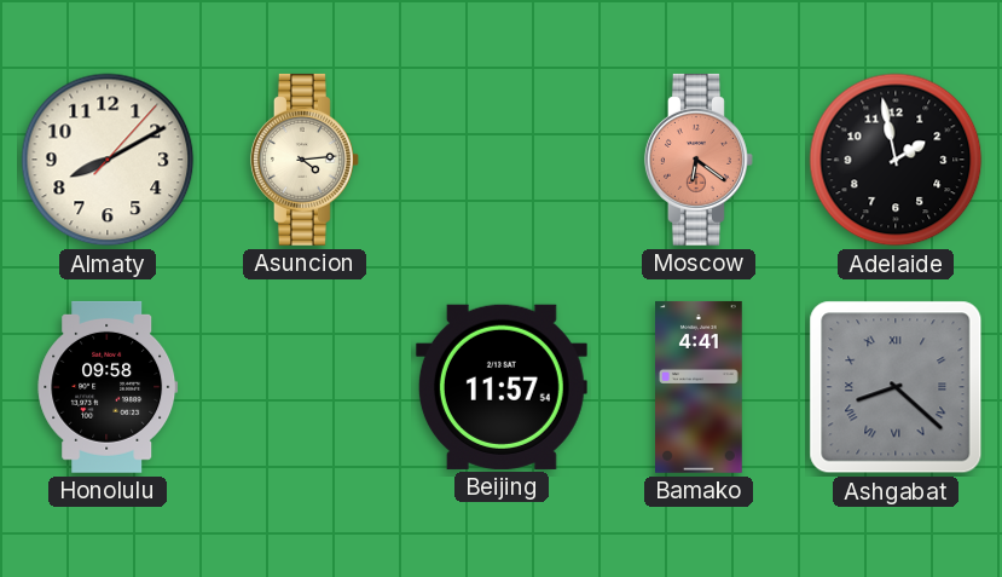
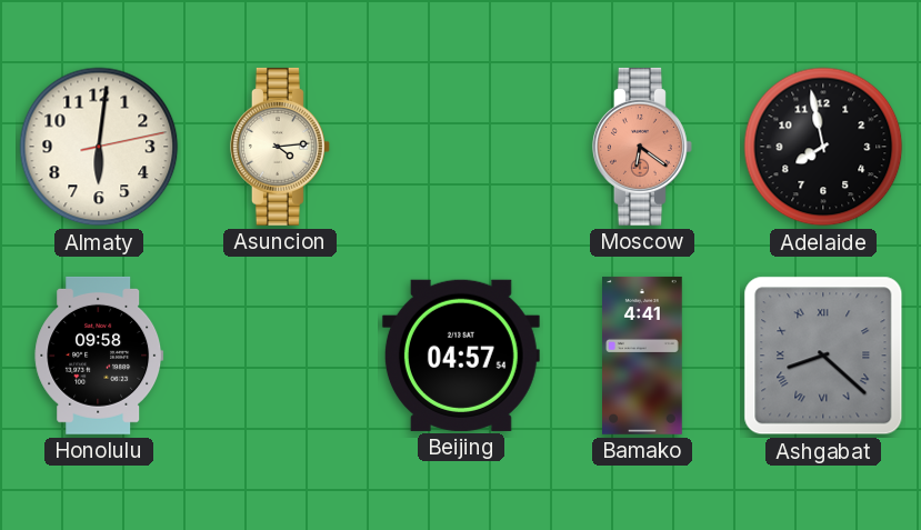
Almaty: 8:10 -> 6:01 (99, 147)
Adelaide: 1:58 -> 7:58 (823, 147)
Beijing: 11:57 -> 04:57 (461, 356)
